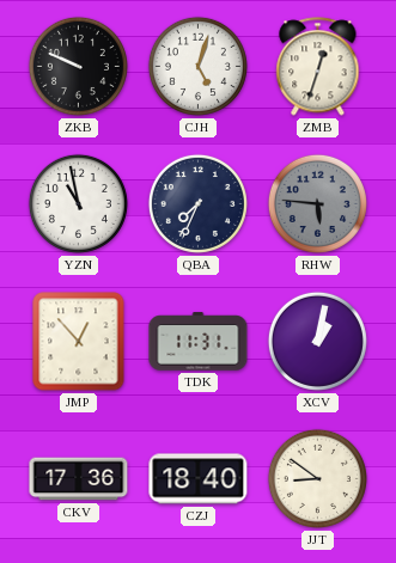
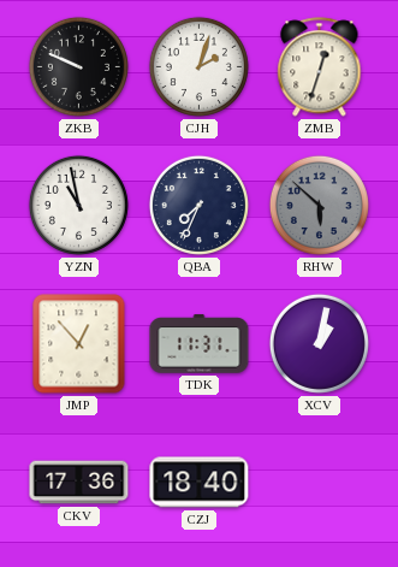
CJH: 5:03 -> 2:03 (198, 66)
RHW: 5:46 -> 5:52 (319, 205)
JJT: 8:51 -> none (317, 478)
